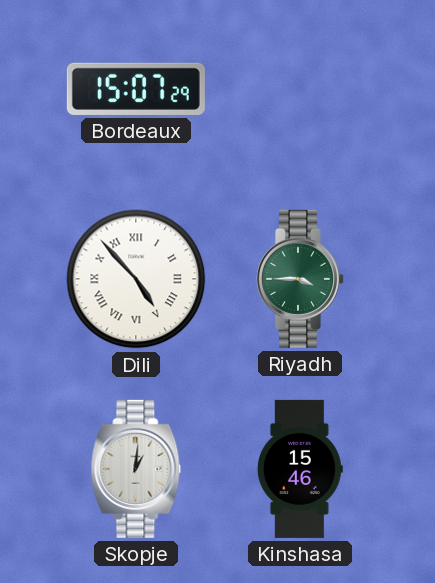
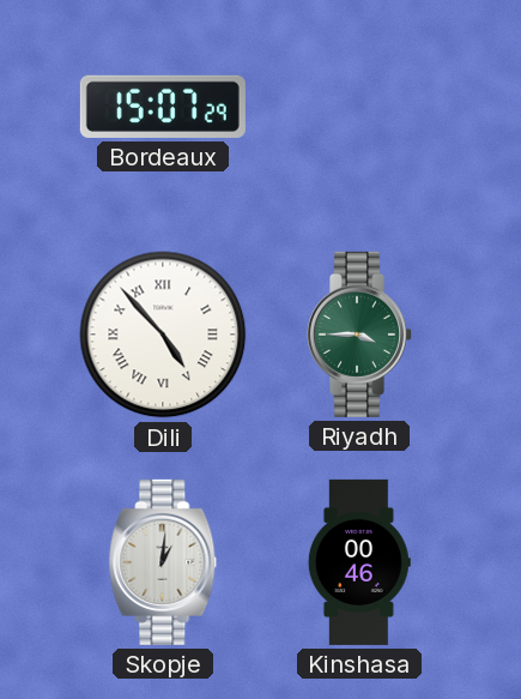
Kinshasa: 15:46 -> 00:46 (359, 562)
